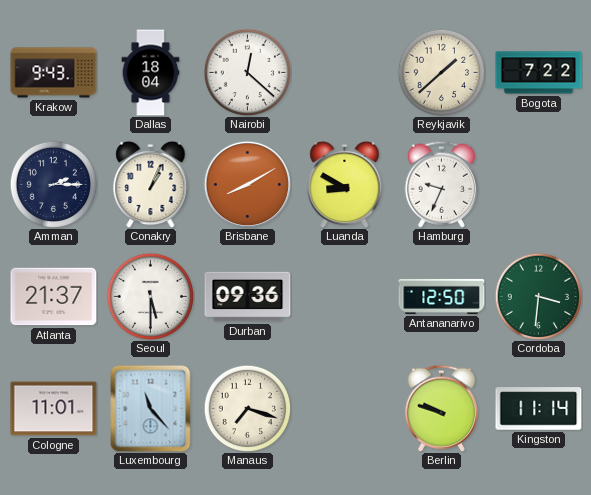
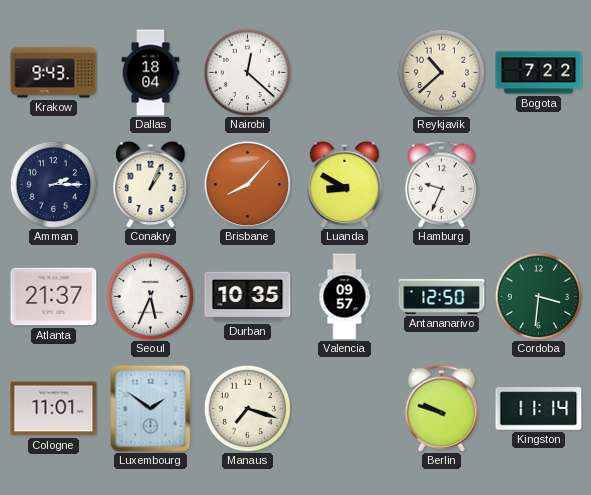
Reykjavik: 1:38 -> 10:38 (441, 72)
Brisbane: 8:10 -> 8:07 (247, 184)
Seoul: 5:30 -> 5:34 (150, 296)
Durban: 09:36 -> 10:35 (248, 297)
Valencia: none -> 09:57 (345, 297)
Luxembourg: 11:23 -> 1:51 (151, 408)
